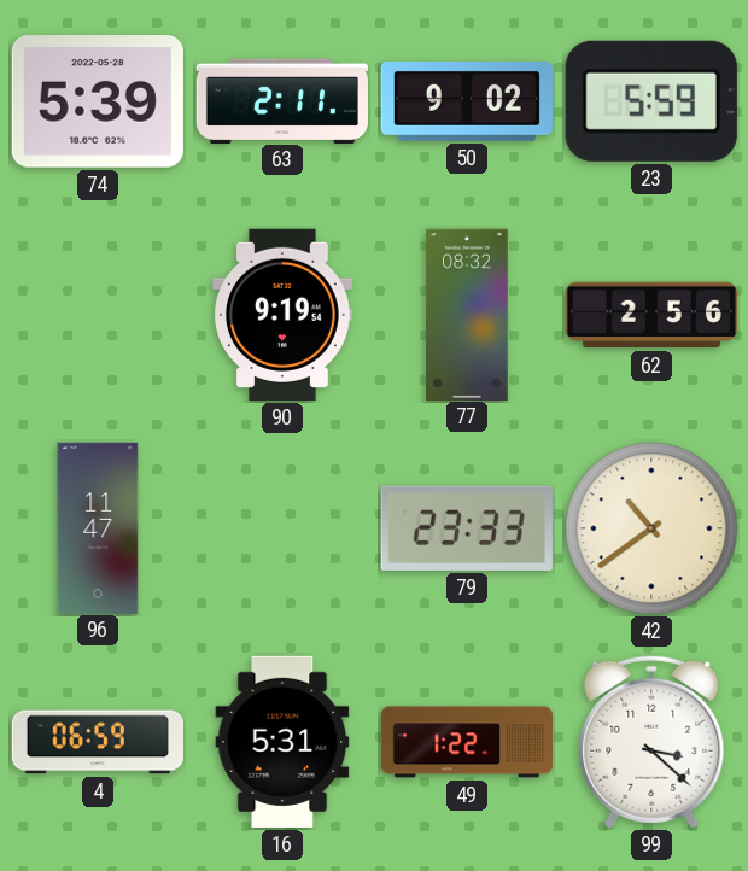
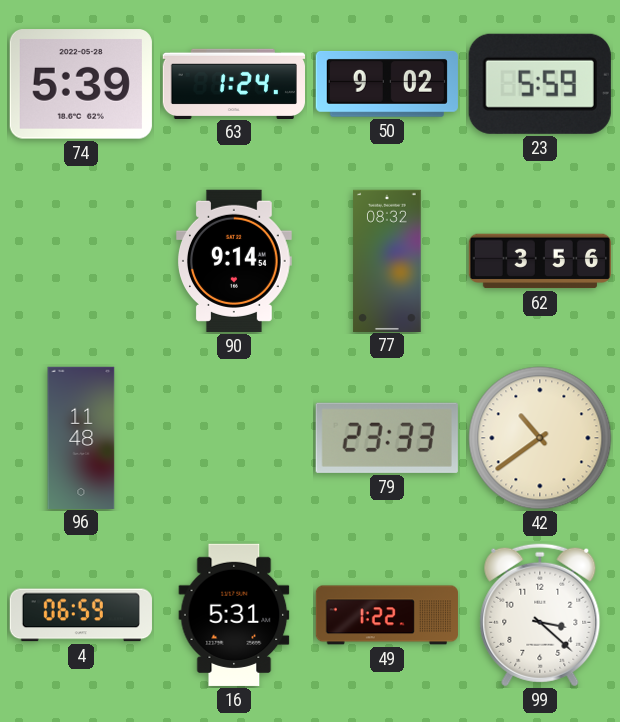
63: 2:11 -> 1:24 (233, 83)
90: 9:19 -> 9:14 (235, 261)
62: 2:56 -> 3:56 (540, 261)
96: 11:47 -> 11:48 (81, 437)
